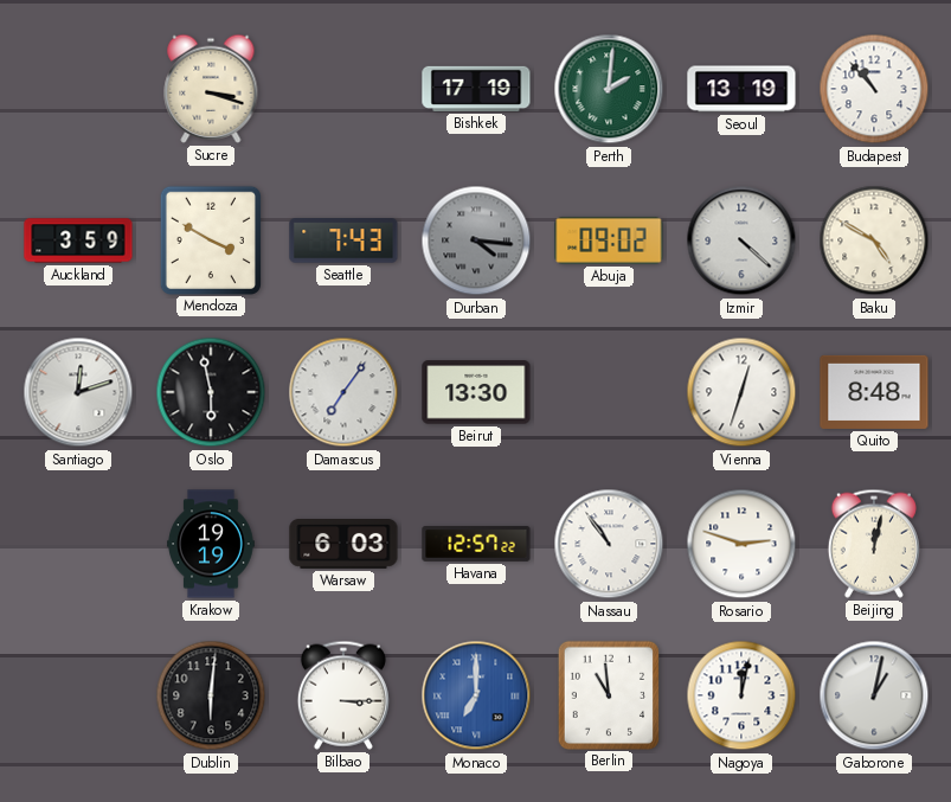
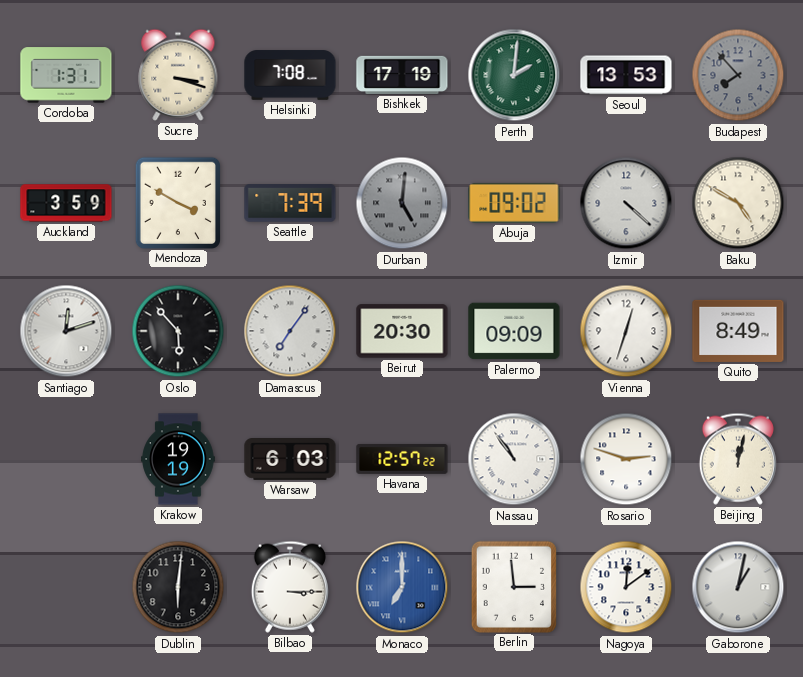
Cordoba: none -> 1:31 (66, 75)
Helsinki: none -> 7:08 (290, 75)
Seoul: 13:19 -> 13:53 (626, 75)
Budapest: 10:53 -> 7:53 (738, 75)
Budapest dial: white -> grey (738, 75)
Seattle: 7:43 -> 7:39 (290, 203)
Durban: 4:16 -> 5:01 (402, 203)
Oslo: 5:58 -> 5:53 (178, 331)
Beirut: 13:30 -> 20:30 (402, 331)
Palermo: none -> 09:09 (514, 331)
Quito: 8:48 -> 8:49 (738, 331)
Berlin: 10:59 -> 2:59 (513, 586)
Nagoya: 12:02 -> 12:09 (626, 587)
